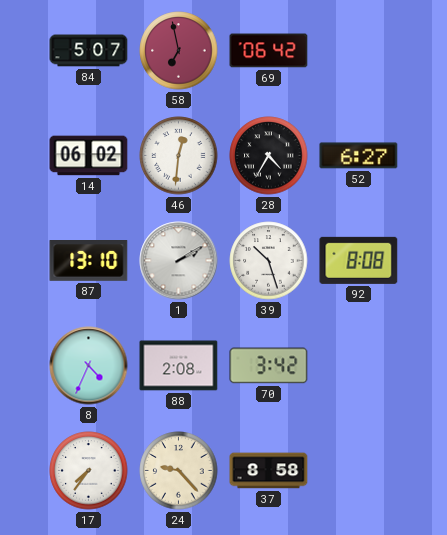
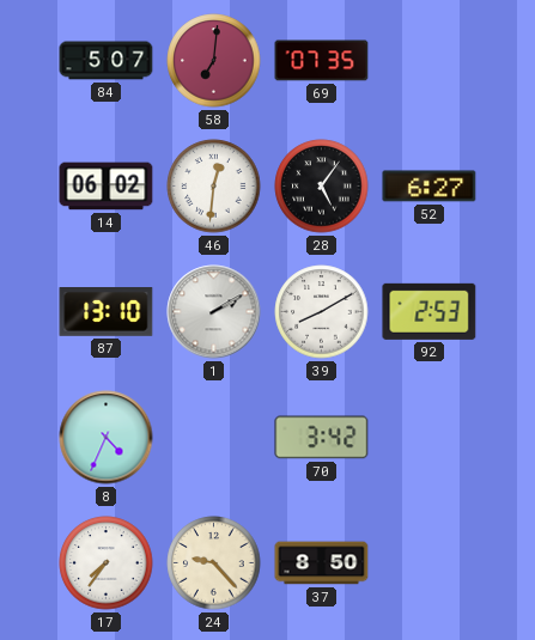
58: 6:58 -> 7:01 (214, 61)
69: 06:42 -> 07:35 (322, 61)
28: 4:35 -> 5:06 (322, 187)
39: 10:27 -> 8:10 (322, 312)
92: 8:08 -> 2:53 (430, 311)
88: 2:08 -> none (179, 366)
37: 8:58 -> 8:50 (322, 563)
